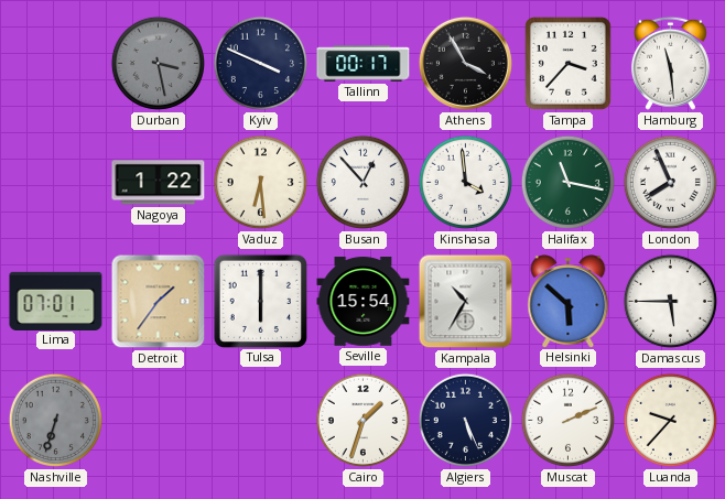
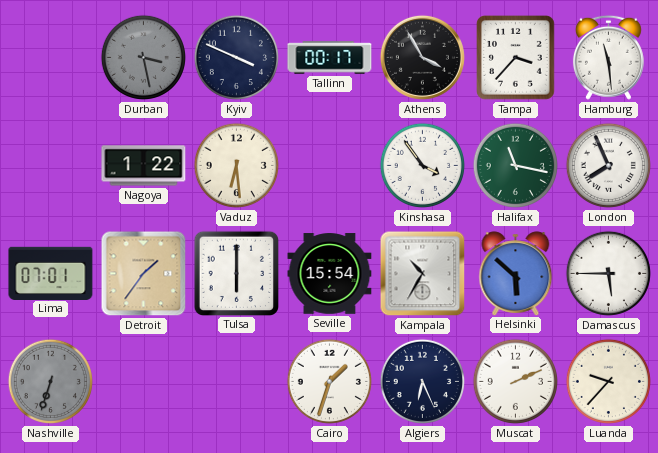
Busan: 12:53 -> none (362, 182)
Kinshasa: 3:59 -> 3:54 (422, 165)
Algiers: 5:26 -> 6:26 (422, 381)
